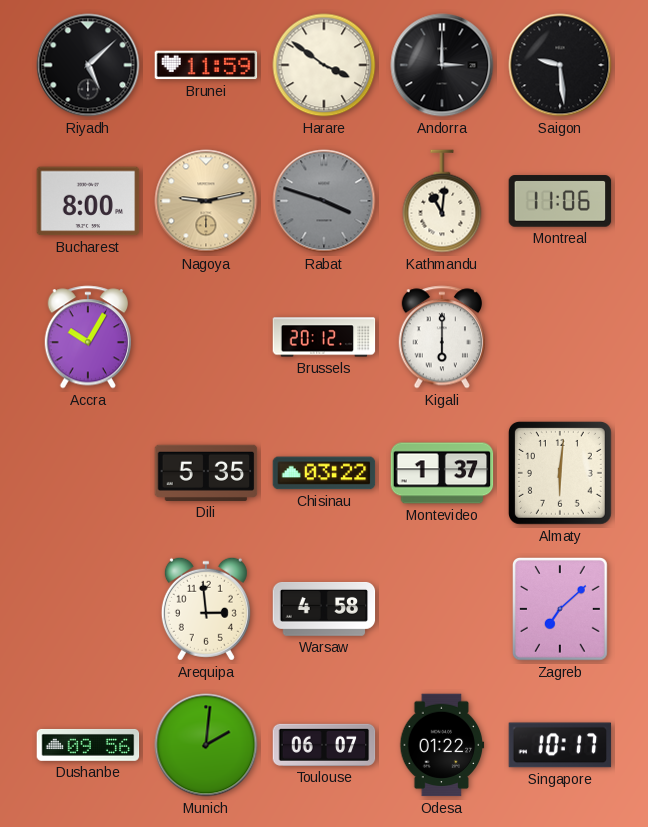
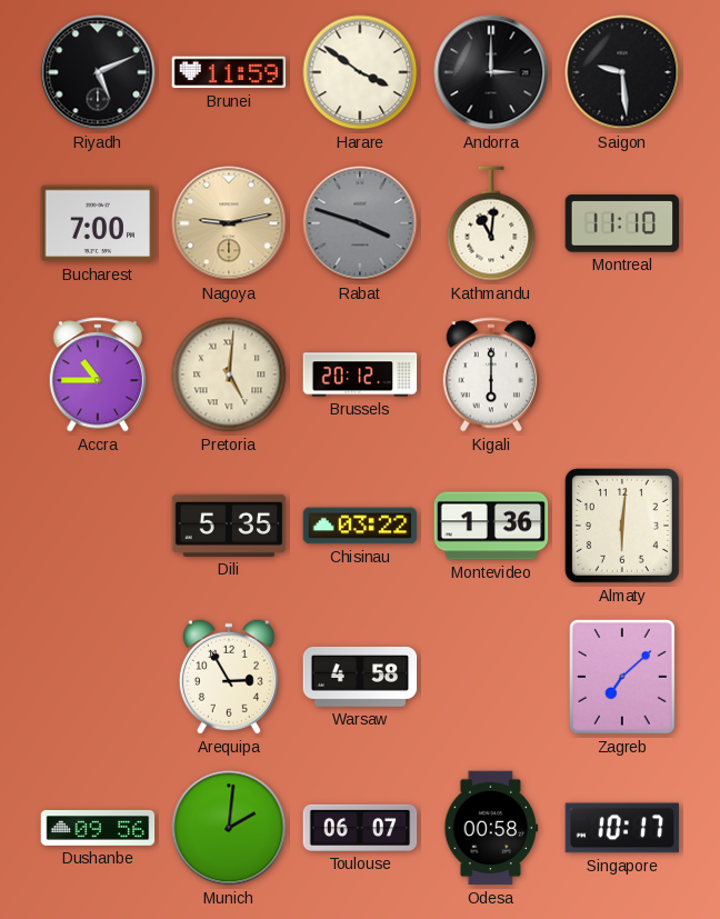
Riyadh: 5:08 -> 5:11 (98, 72)
Bucharest: 8:00 -> 7:00 (98, 223)
Montreal: 11:06 -> 11:10 (622, 223)
Accra: 10:05 -> 10:45 (97, 374)
Pretoria: none -> 5:01 (229, 374)
Montevideo: 1:37 -> 1:36 (491, 526)
Arequipa: 2:59 -> 2:55 (229, 677)
Odesa: 01:22 -> 00:58 (491, 828)
